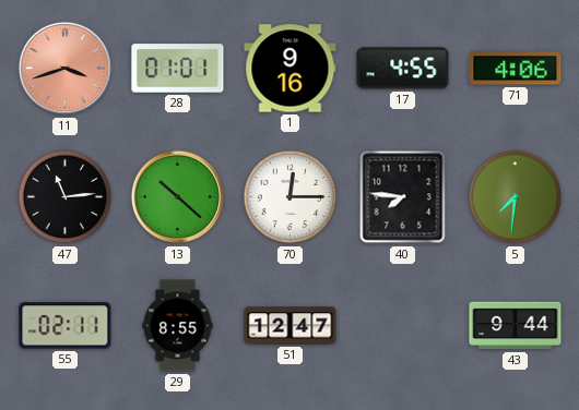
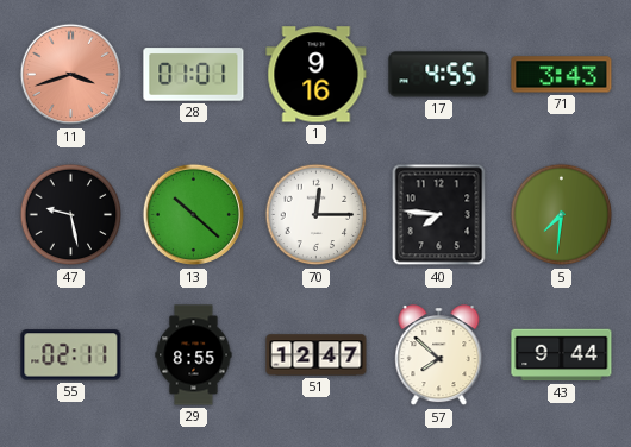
71: 4:06 -> 3:43 (562, 75)
47: 11:14 -> 9:28 (71, 215)
57: none -> 7:52 (439, 357)
